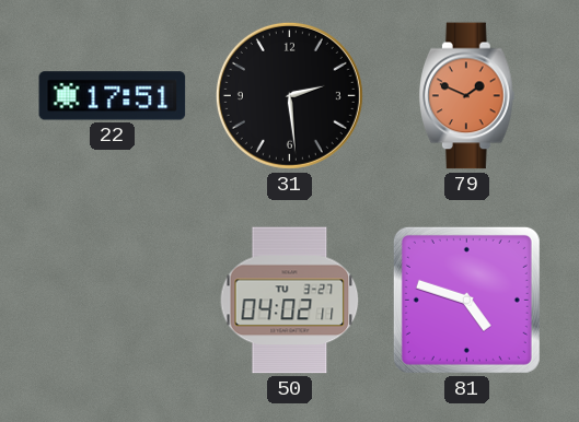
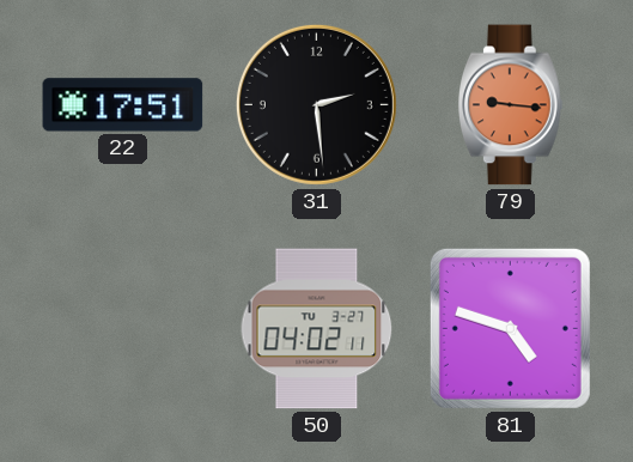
79: 1:49 -> 9:16 (511, 105)
